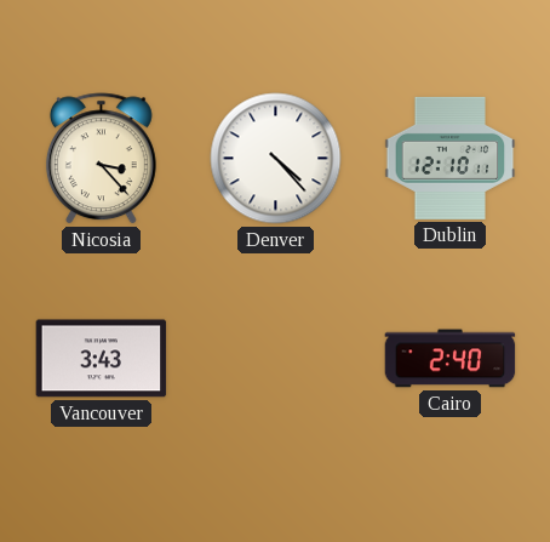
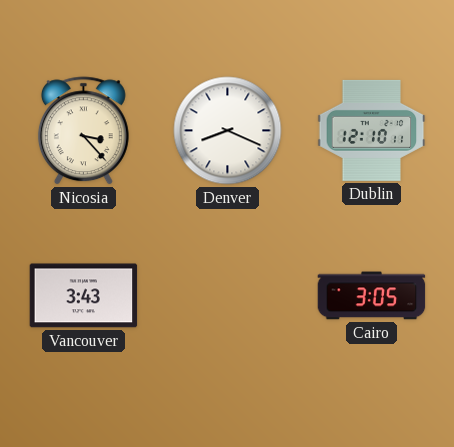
Denver: 4:23 -> 8:19 (228, 131)
Cairo: 2:40 -> 3:05 (372, 296)
